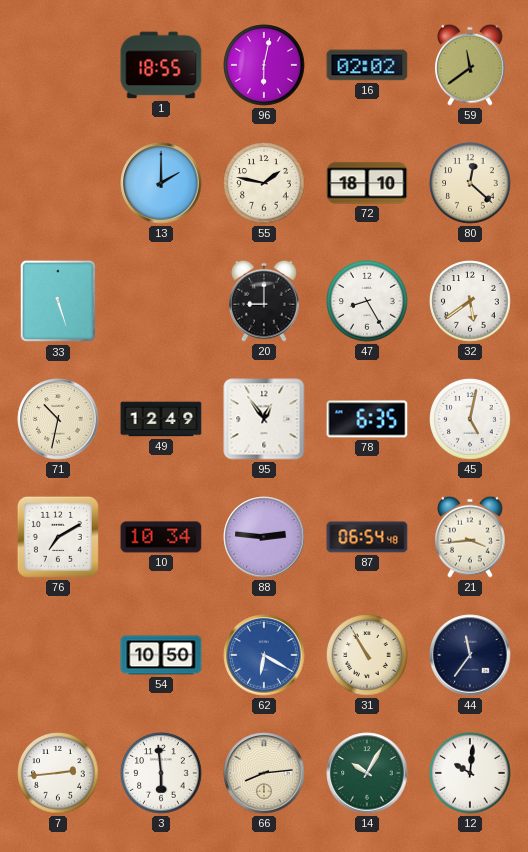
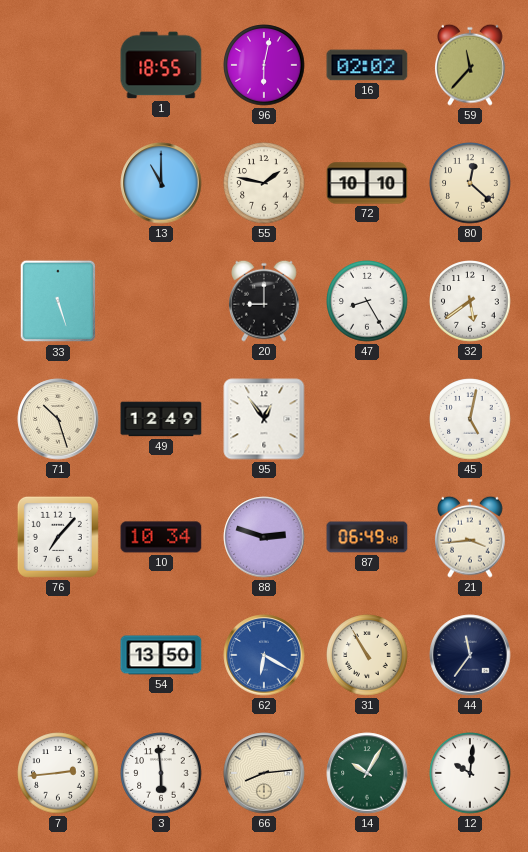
59: 11:39 -> 11:37 (471, 65)
13: 2:00 -> 11:00 (161, 183)
72: 18:10 -> 10:10 (367, 183)
71: 10:32 -> 10:27 (58, 419)
78: 6:35 -> none (367, 419)
76: 7:10 -> 7:07 (58, 537)
88: 2:46 -> 2:48 (264, 537)
87: 06:54 -> 06:49 (367, 537)
54: 10:50 -> 13:50 (161, 655)
